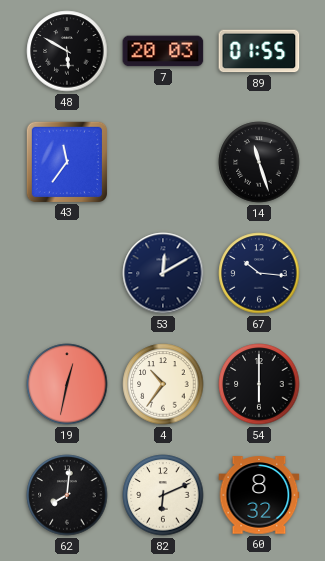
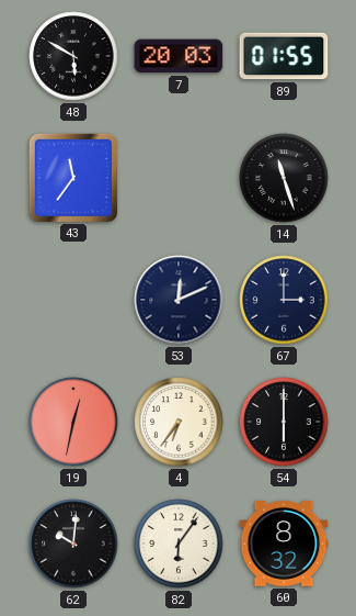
53: 12:10 -> 12:11 (179, 300)
67: 10:16 -> 3:00 (284, 300)
4: 10:36 -> 6:36 (179, 422)
62: 8:01 -> 10:01 (73, 544)
82: 6:11 -> 6:06 (179, 544)
